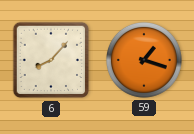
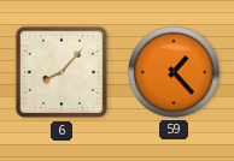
59: 1:18 -> 1:23 (174, 72)
